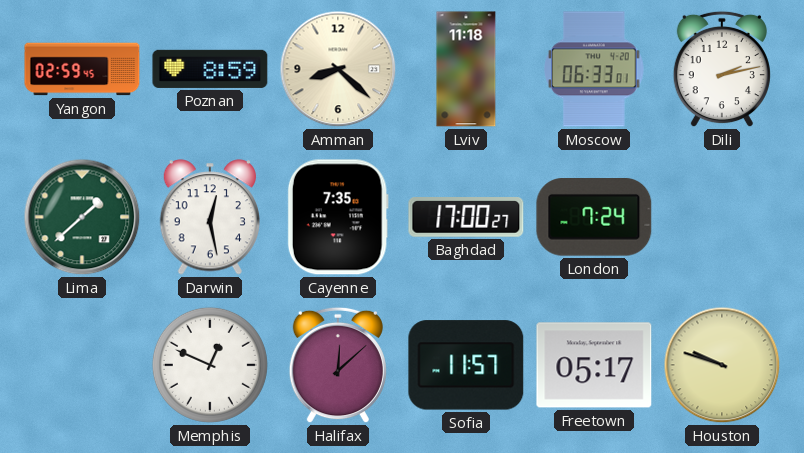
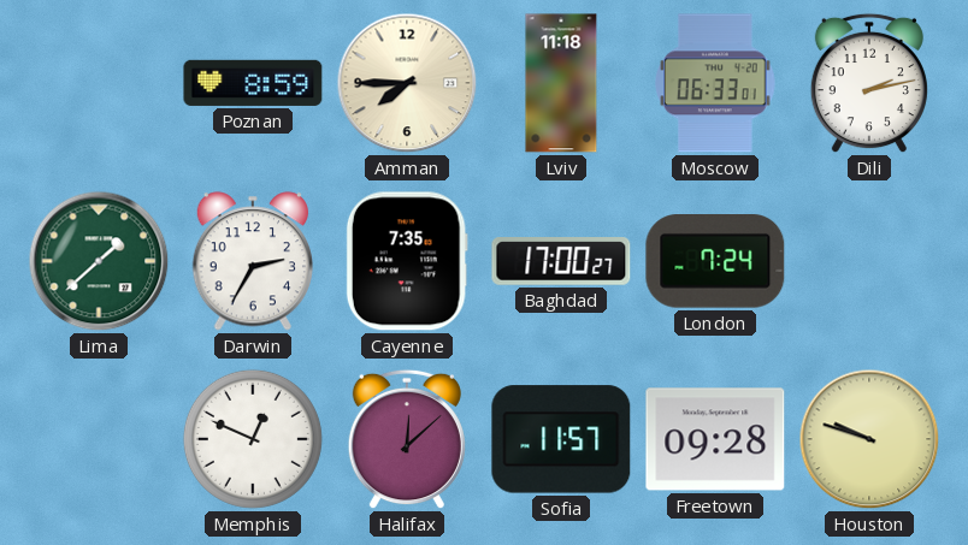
Yangon: 02:59 -> none (82, 69)
Amman: 8:22 -> 7:45 (407, 83)
Darwin: 12:28 -> 2:35 (253, 261)
Freetown: 05:17 -> 09:28 (715, 439)
